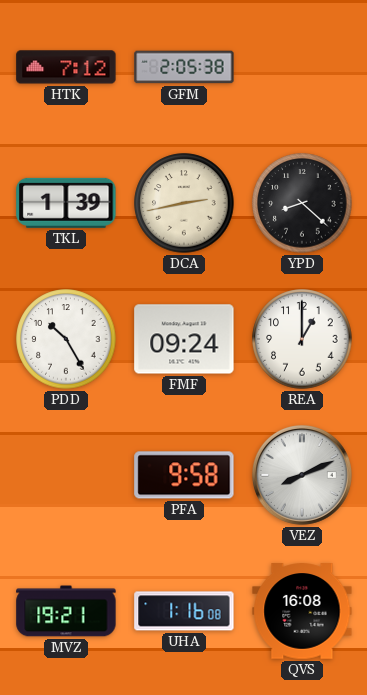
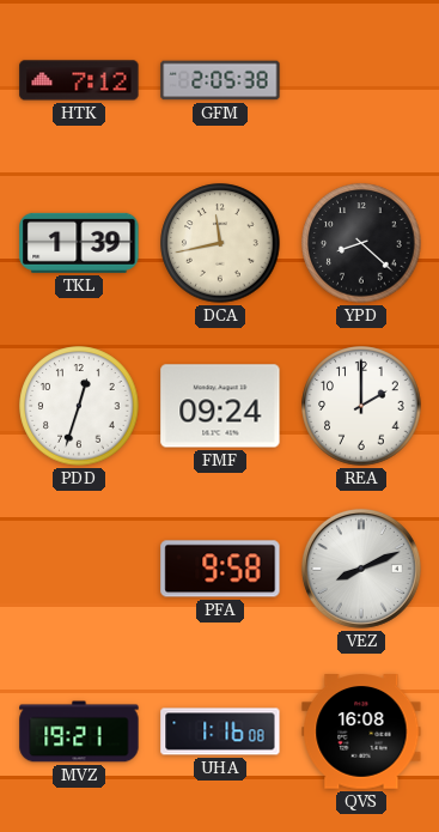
DCA: 2:43 -> 11:43 (220, 243)
PDD: 10:25 -> 12:33 (79, 406)
REA: 1:00 -> 2:00 (361, 406)
